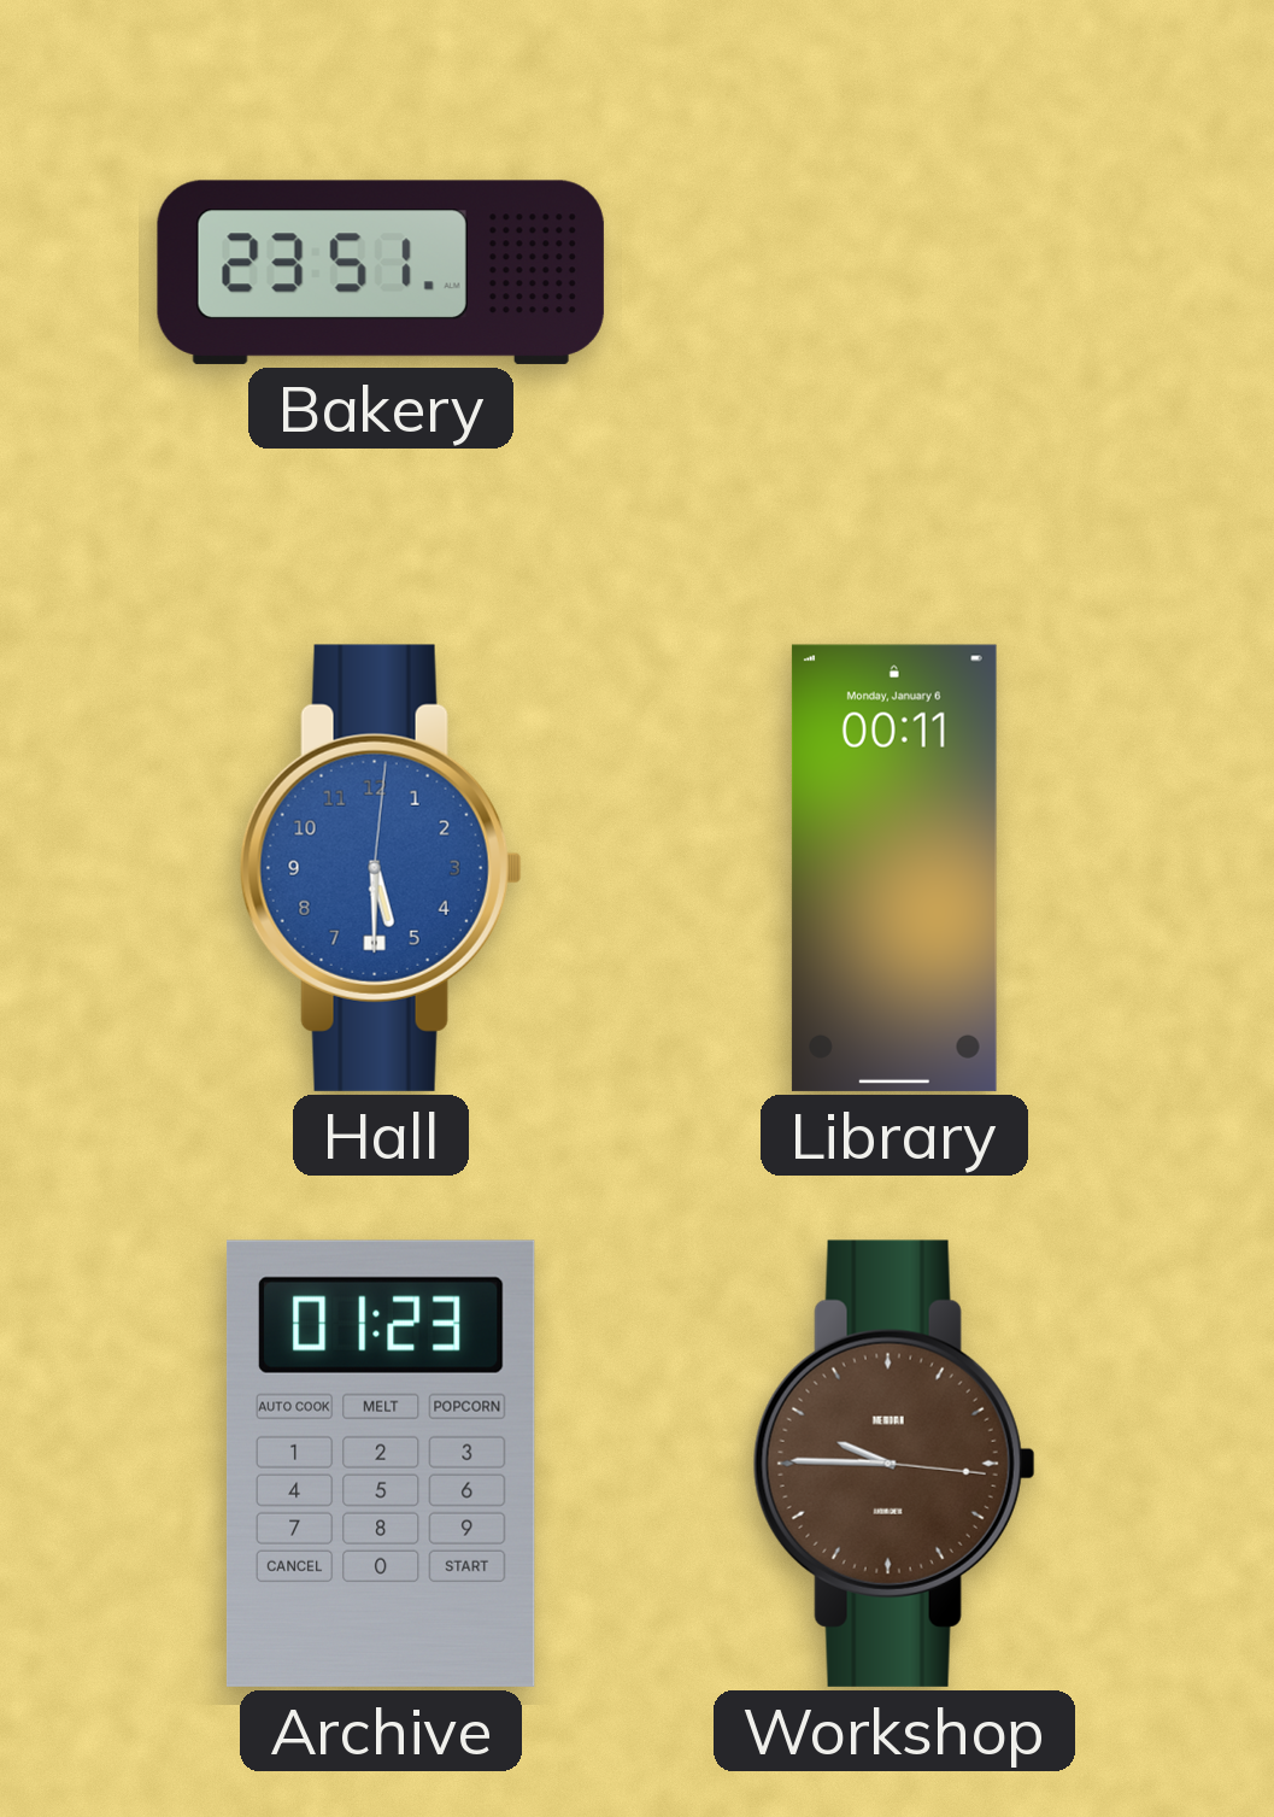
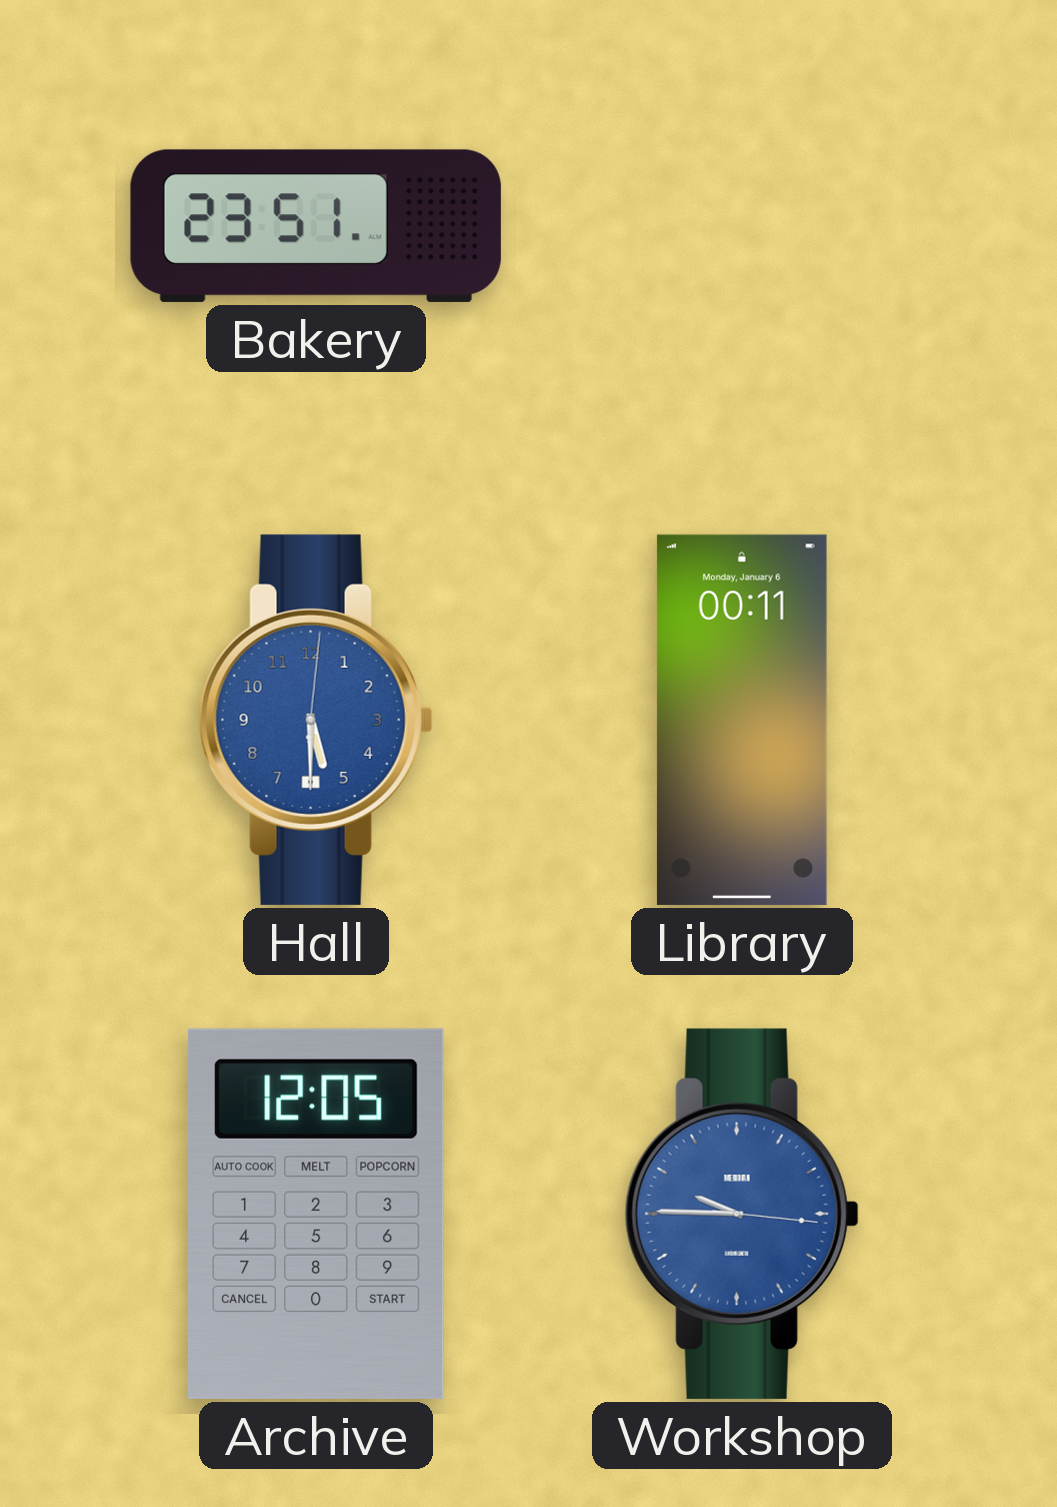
Archive: 01:23 -> 12:05 (316, 1214)
Workshop dial: brown -> blue (742, 1214)
